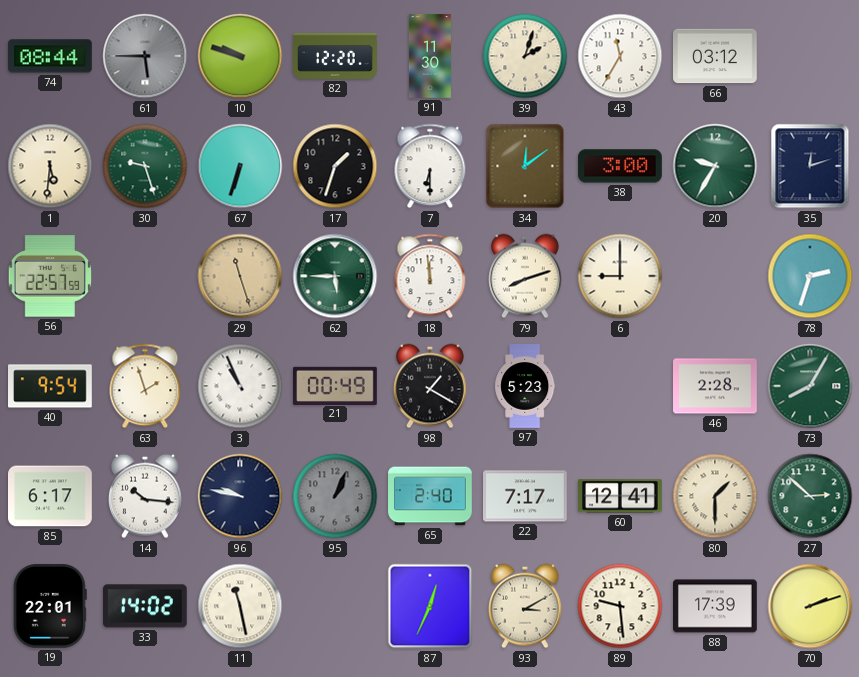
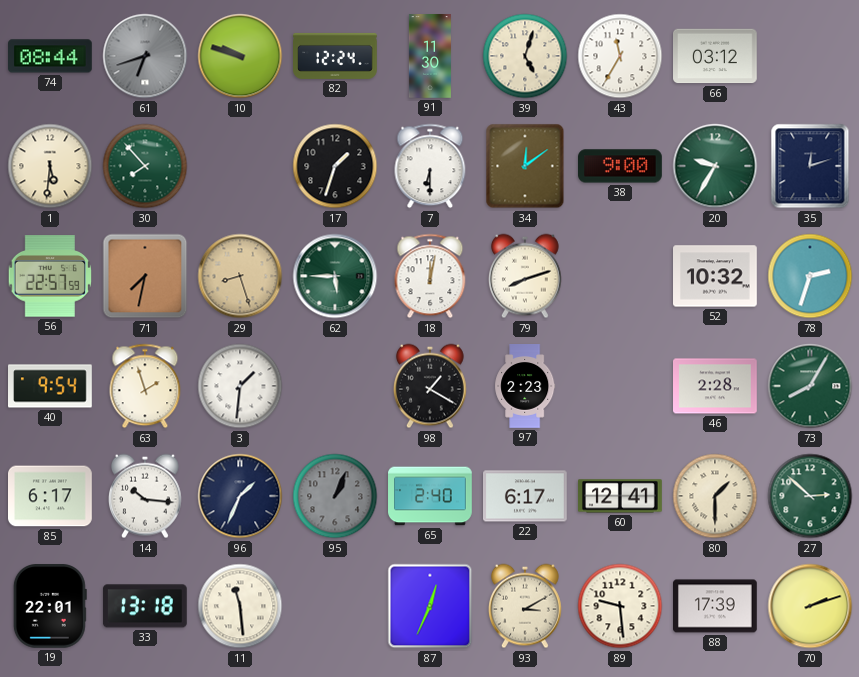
61: 5:45 -> 6:42 (145, 56)
82: 12:20 -> 12:24 (335, 56)
39: 2:03 -> 5:03 (525, 56)
30: 9:27 -> 7:53 (145, 166)
67: 6:33 -> none (240, 166)
38: 3:00 -> 9:00 (621, 166)
71: none -> 7:32 (145, 276)
29: 11:27 -> 8:27 (240, 276)
18: 11:59 -> 12:02 (430, 276)
6: 9:00 -> none (620, 276)
52: none -> 10:32 (716, 276)
3: 10:56 -> 1:31 (240, 386)
21: 00:49 -> none (336, 385)
97: 5:23 -> 2:23 (525, 386)
96: 9:47 -> 1:34 (240, 496)
22: 7:17 -> 6:17 (526, 496)
33: 14:02 -> 13:18 (145, 606)
11: 11:28 -> 11:29 (240, 606)
